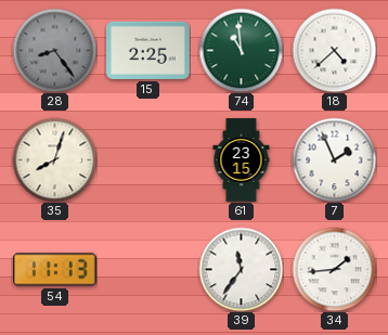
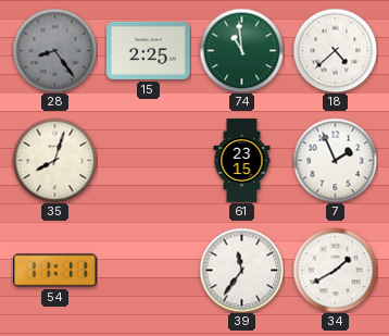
54: 11:13 -> 11:11 (55, 271)
34: 1:44 -> 1:40 (335, 270)
